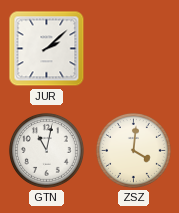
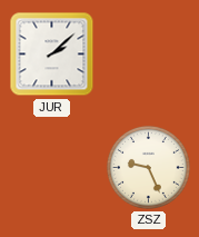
GTN: 11:02 -> none (46, 150)
ZSZ: 4:01 -> 9:26 (148, 167)
